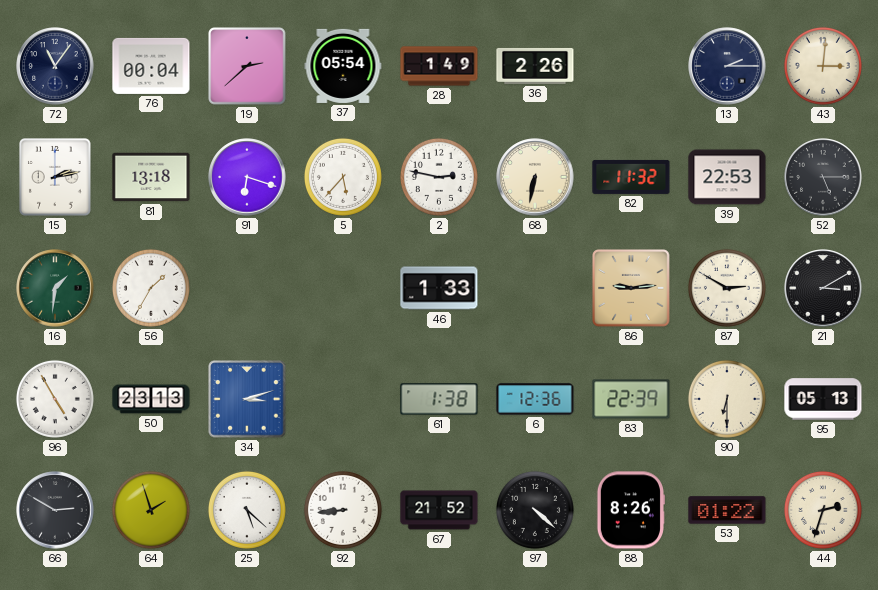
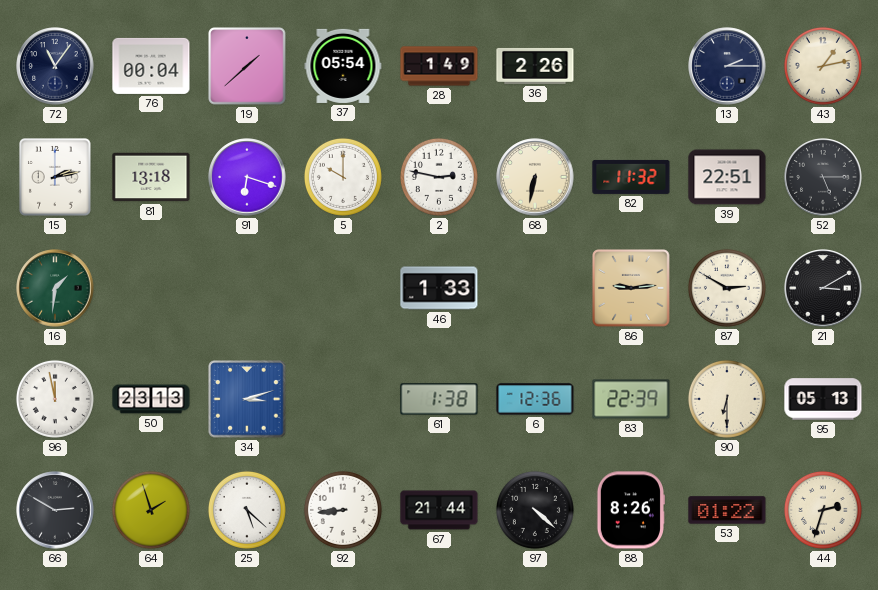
19: 2:38 -> 1:38 (247, 66)
43: 3:01 -> 1:13 (823, 66)
5: 5:37 -> 10:00 (343, 177)
39: 22:53 -> 22:51 (727, 177)
56: 1:35 -> none (151, 288)
96: 4:55 -> 11:58 (55, 399)
67: 21:52 -> 21:44 (439, 510)
